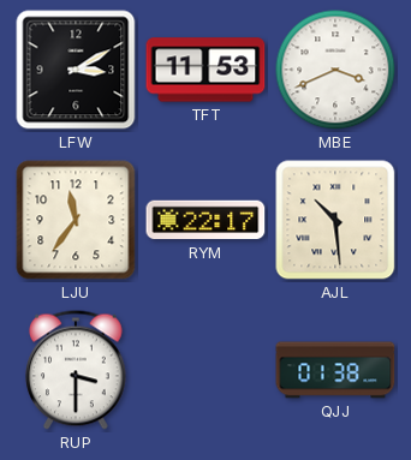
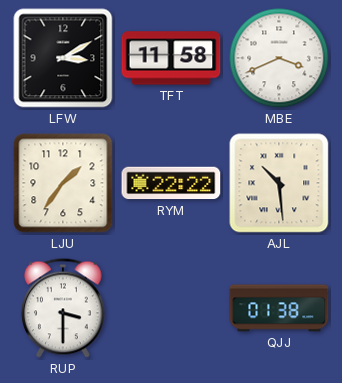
TFT: 11:53 -> 11:58 (171, 58)
LJU: 11:36 -> 1:36 (63, 183)
RYM: 22:17 -> 22:22 (171, 183)
